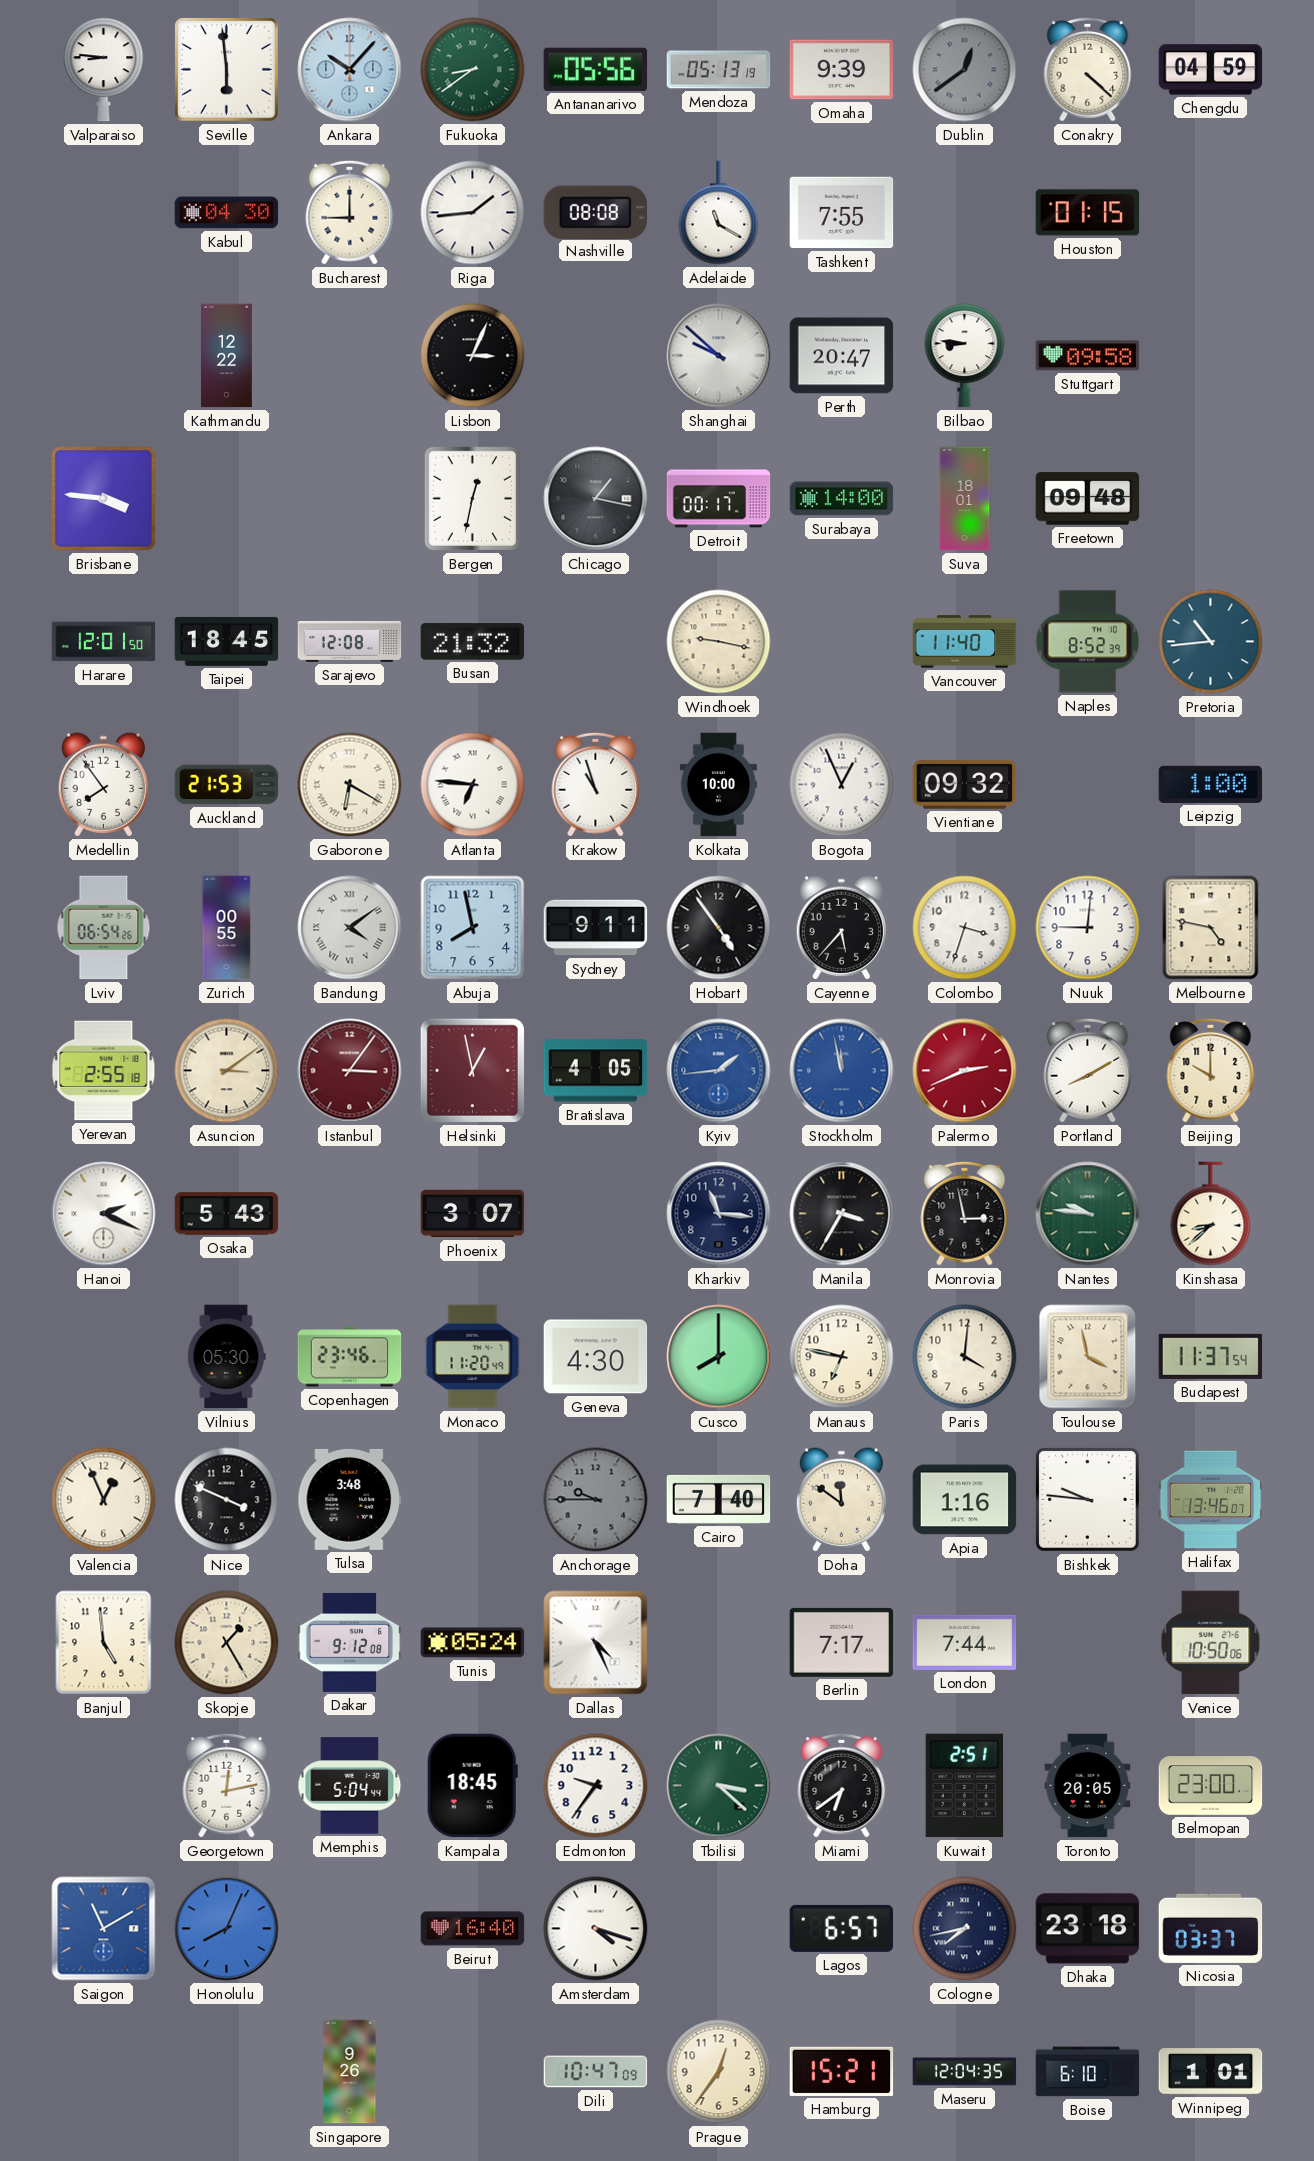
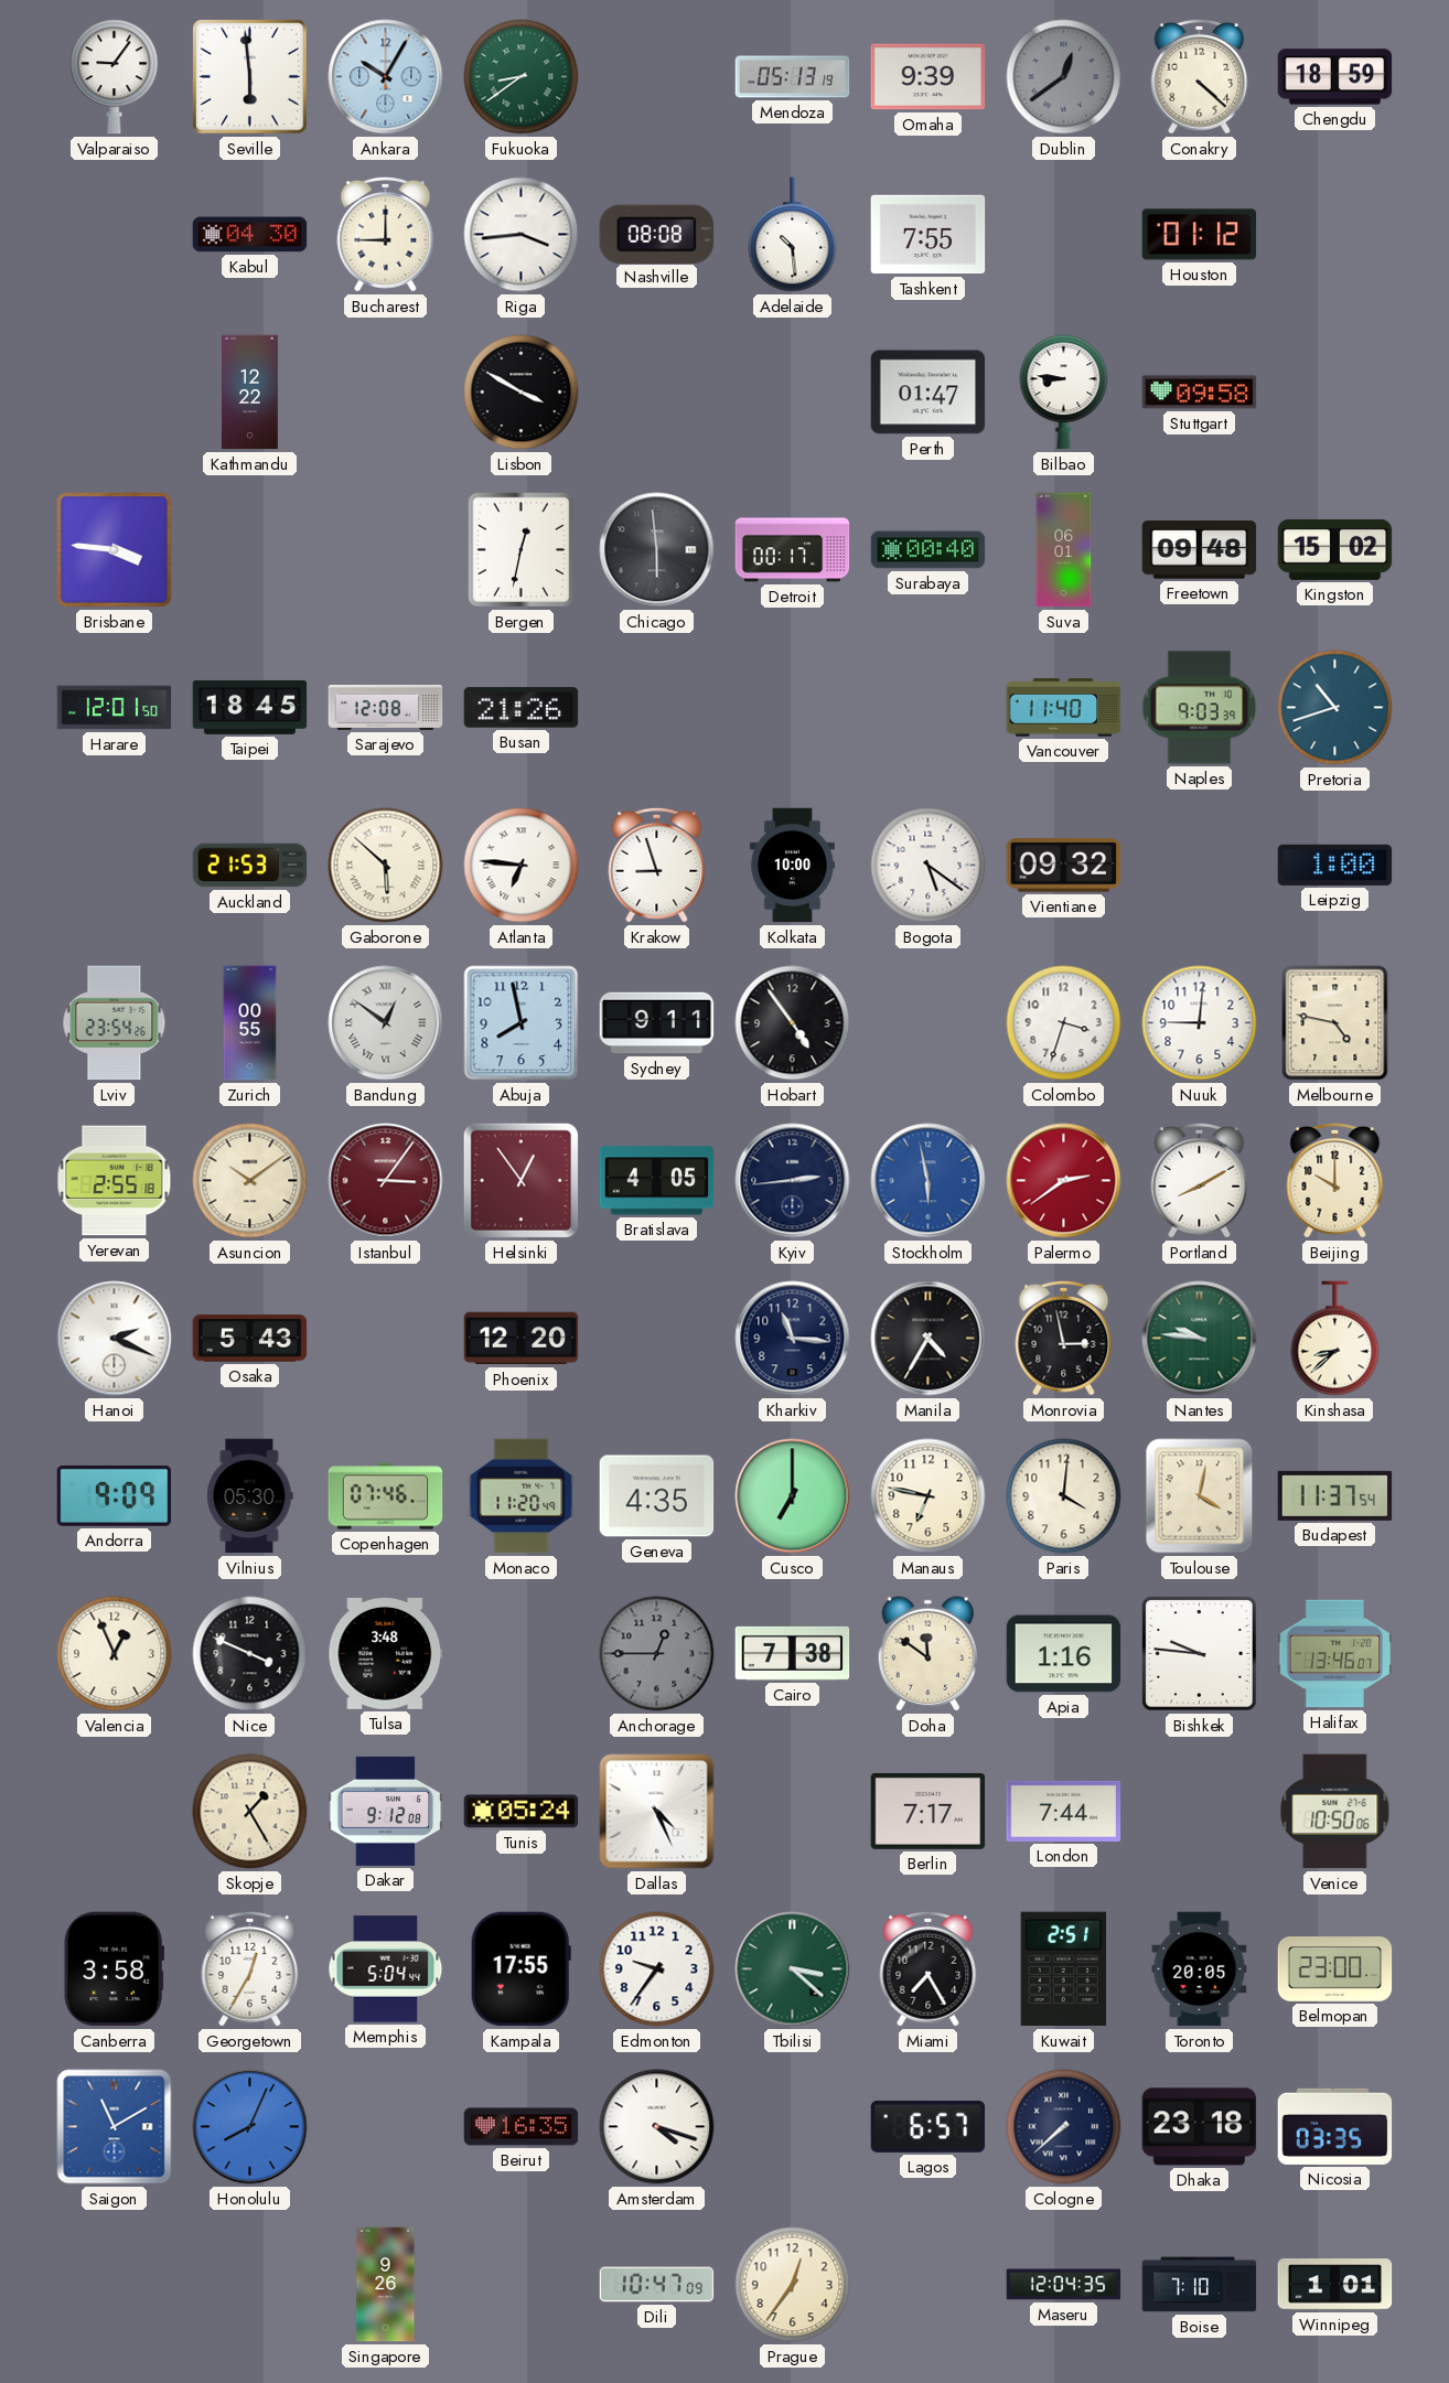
Valparaiso: 8:46 -> 9:06 (115, 77)
Ankara: 10:07 -> 10:05 (386, 77)
Antananarivo: 05:56 -> none (596, 69)
Chengdu: 04:59 -> 18:59 (1335, 77)
Riga: 1:44 -> 3:44 (522, 235)
Adelaide: 11:20 -> 10:29 (793, 235)
Houston: 01:15 -> 01:12 (1200, 235)
Lisbon: 3:04 -> 3:50 (522, 393)
Shanghai: 9:52 -> none (719, 356)
Perth: 20:47 -> 01:47 (929, 393)
Chicago: 1:17 -> 5:59 (657, 550)
Surabaya: 14:00 -> 00:40 (929, 550)
Suva: 18:01 -> 06:01 (1064, 550)
Kingston: none -> 15:02 (1335, 549)
Busan: 21:32 -> 21:26 (522, 708)
Windhoek: 9:17 -> none (719, 642)
Naples: 8:52 -> 9:03 (1200, 708)
Pretoria: 10:44 -> 10:42 (1335, 708)
Medellin: 7:54 -> none (103, 785)
Gaborone: 6:20 -> 5:52 (386, 866)
Krakow: 10:57 -> 8:57 (657, 865)
Bogota: 12:56 -> 5:21 (929, 866)
Lviv: 06:54 -> 23:54 (115, 1023)
Bandung: 4:09 -> 12:51 (386, 1023)
Cayenne: 5:37 -> none (841, 928)
Asuncion: 3:09 -> 10:09 (250, 1181)
Helsinki: 12:58 -> 12:54 (520, 1180)
Kyiv: 1:44 -> 2:44 (793, 1181)
Kyiv dial: blue -> navy (793, 1181)
Stockholm: 11:58 -> 5:58 (929, 1181)
Palermo: 2:41 -> 2:39 (1064, 1181)
Phoenix: 3:07 -> 12:20 (522, 1339)
Manila: 3:35 -> 4:35 (929, 1339)
Andorra: none -> 9:09 (115, 1495)
Copenhagen: 23:46 -> 07:46 (386, 1496)
Geneva: 4:30 -> 4:35 (657, 1496)
Cusco: 8:00 -> 7:00 (793, 1496)
Toulouse: 3:58 -> 4:02 (1200, 1496)
Anchorage: 9:45 -> 12:45 (657, 1654)
Cairo: 7:40 -> 7:38 (793, 1653)
Banjul: 4:59 -> none (104, 1643)
Canberra: none -> 3:58 (114, 1969)
Georgetown: 12:13 -> 12:35 (250, 1968)
Kampala: 18:45 -> 17:55 (520, 1969)
Miami: 6:39 -> 7:25 (929, 1968)
Beirut: 16:40 -> 16:35 (522, 2127)
Cologne: 7:43 -> 7:38 (1064, 2127)
Nicosia: 03:37 -> 03:35 (1335, 2126)
Hamburg: 15:21 -> none (842, 2071)
Boise: 6:10 -> 7:10 (1200, 2285)
